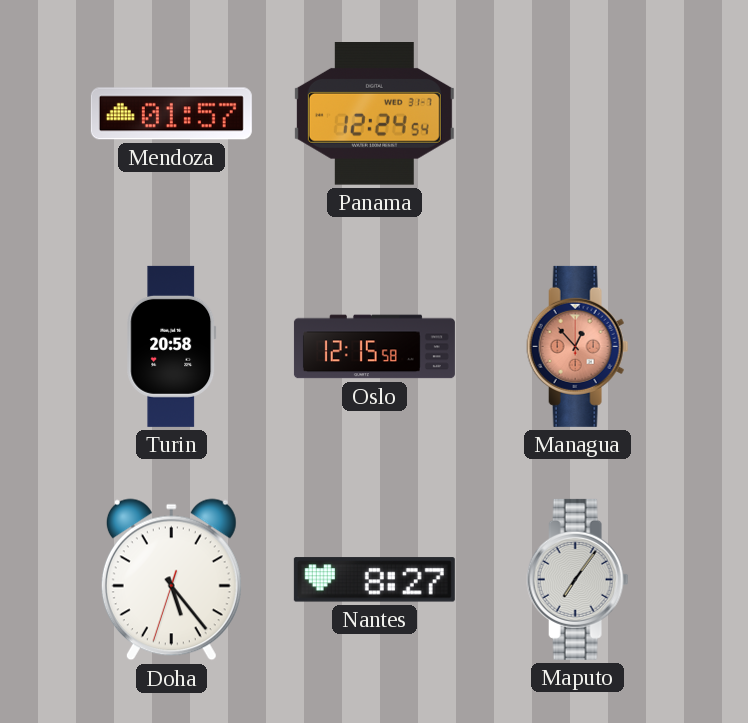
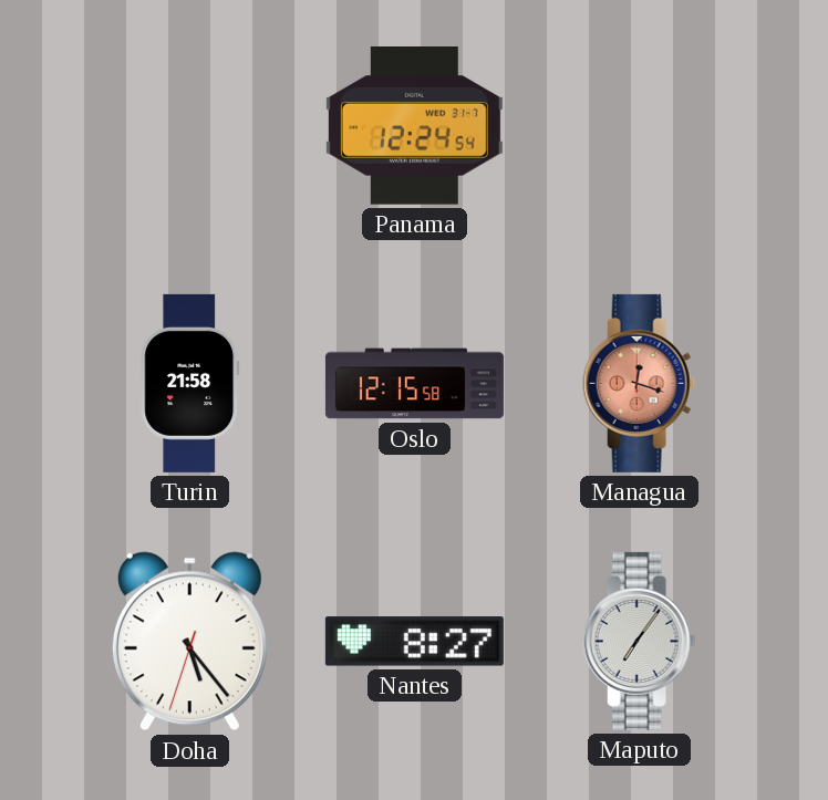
Mendoza: 01:57 -> none (171, 114)
Turin: 20:58 -> 21:58 (190, 383)
Managua: 12:53 -> 12:18 (640, 383)
